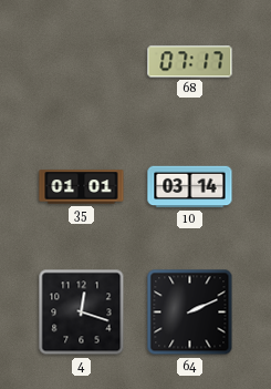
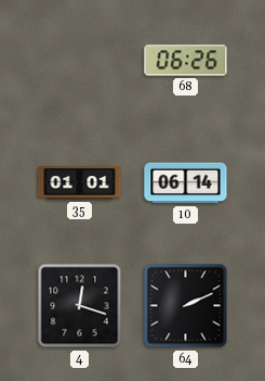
68: 07:17 -> 06:26 (186, 61)
10: 03:14 -> 06:14 (186, 183)
